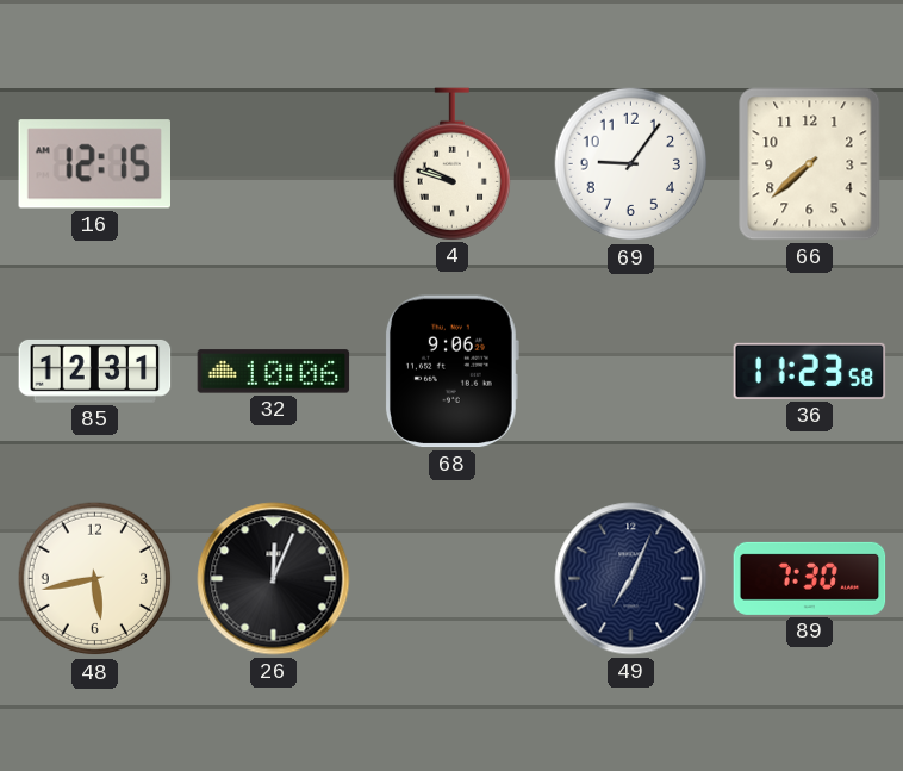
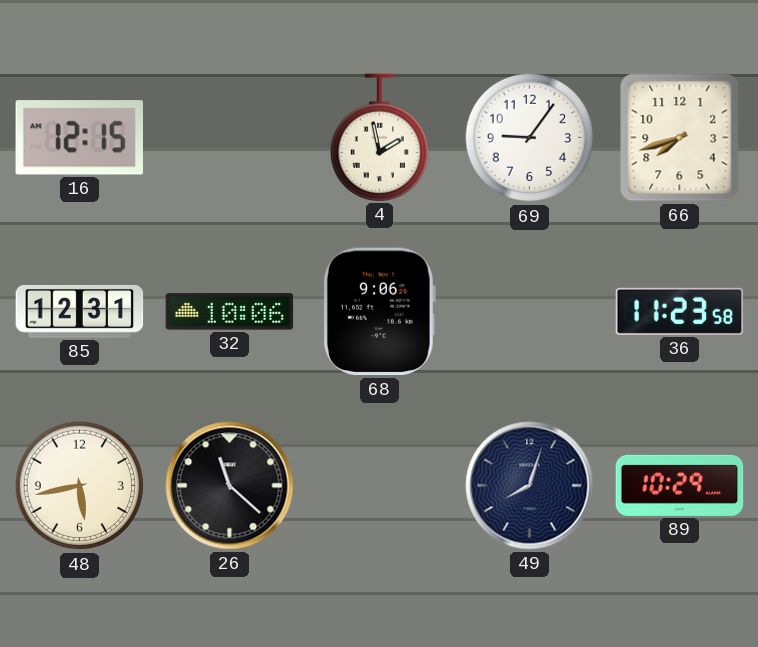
4: 9:48 -> 1:58 (379, 137)
66: 7:38 -> 7:42 (680, 138)
26: 12:04 -> 11:22 (230, 486)
49: 7:04 -> 8:03 (530, 486)
89: 7:30 -> 10:29 (680, 485)
